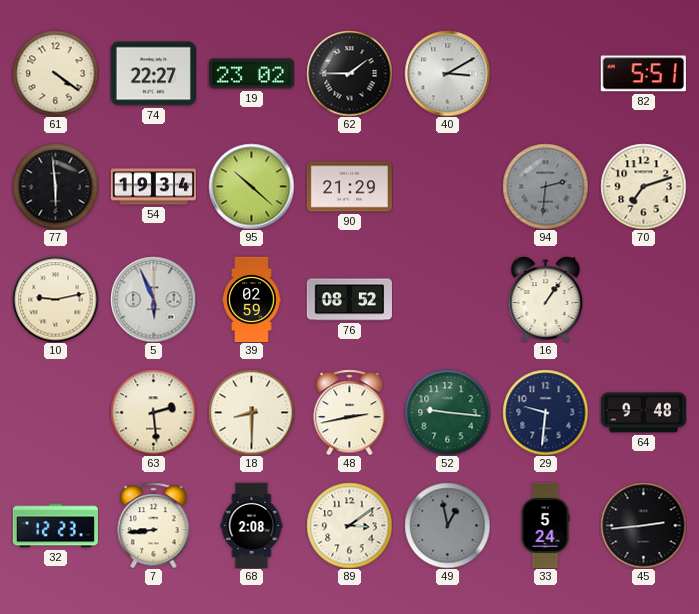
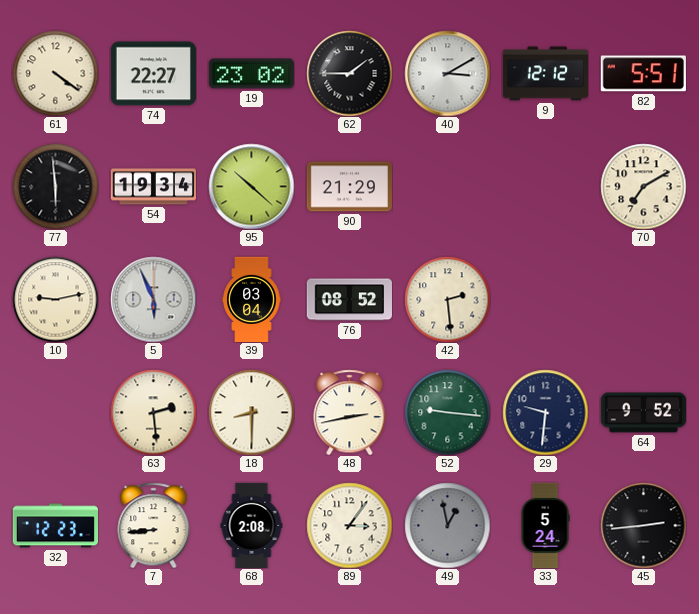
9: none -> 12:12 (545, 74)
94: 2:31 -> none (545, 186)
70: 7:12 -> 7:10 (643, 186)
39: 02:59 -> 03:04 (252, 299)
42: none -> 2:29 (447, 299)
16: 1:06 -> none (546, 299)
64: 9:48 -> 9:52 (643, 413)
89: 3:09 -> 3:06 (349, 525)
